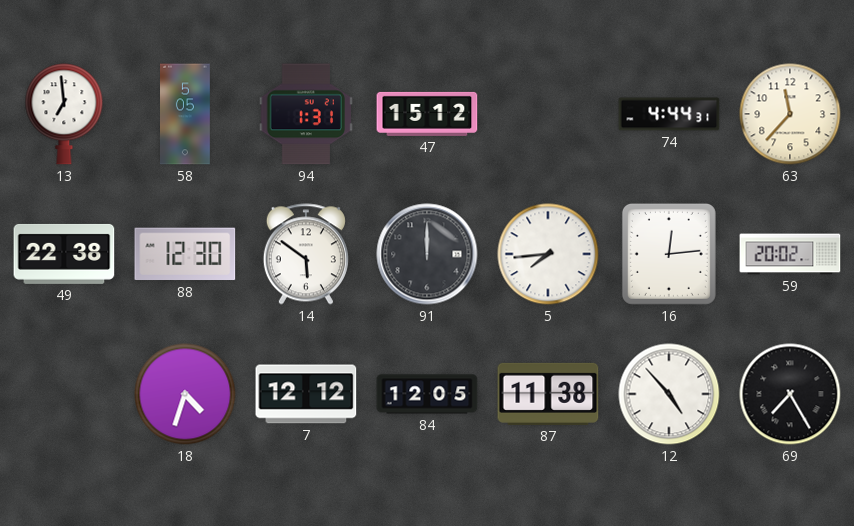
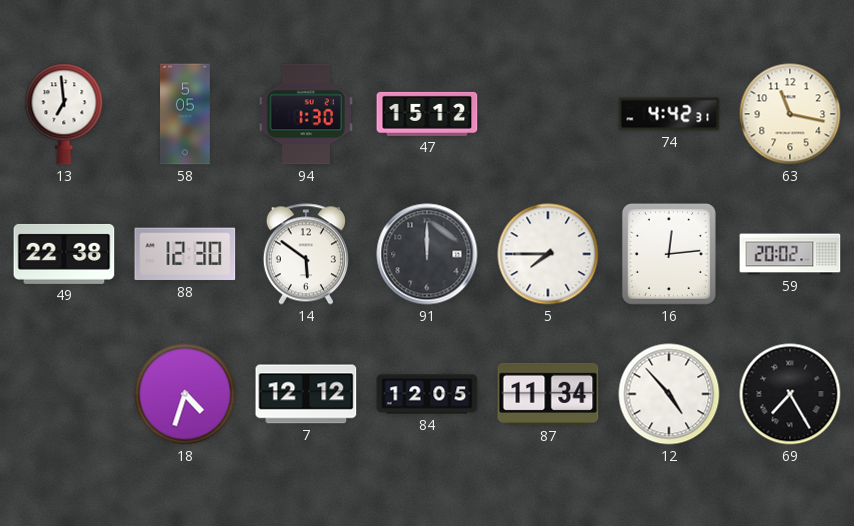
94: 1:31 -> 1:30 (305, 114)
74: 4:44 -> 4:42 (669, 114)
63: 11:37 -> 11:17 (790, 114)
5: 7:44 -> 7:45 (548, 254)
87: 11:38 -> 11:34 (548, 394)
